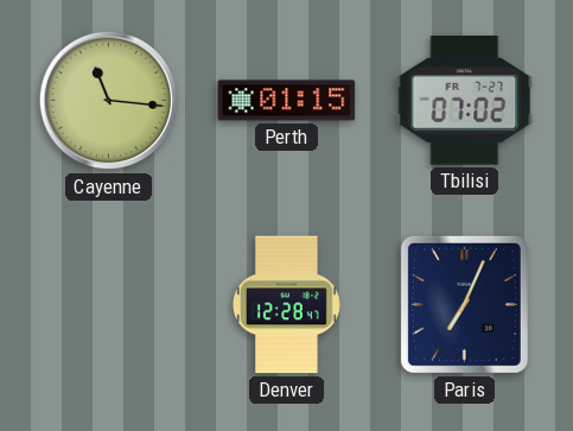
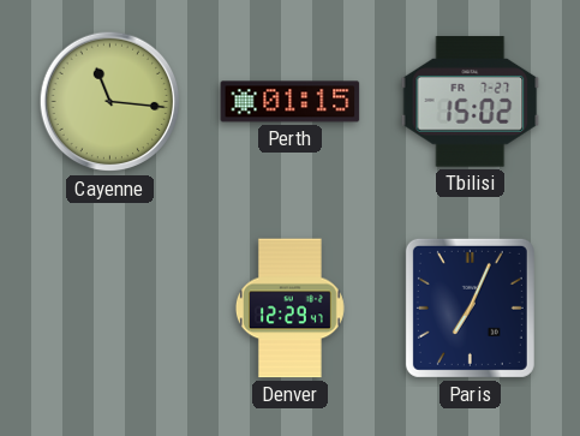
Tbilisi: 07:02 -> 15:02 (471, 102)
Denver: 12:28 -> 12:29 (289, 309)
